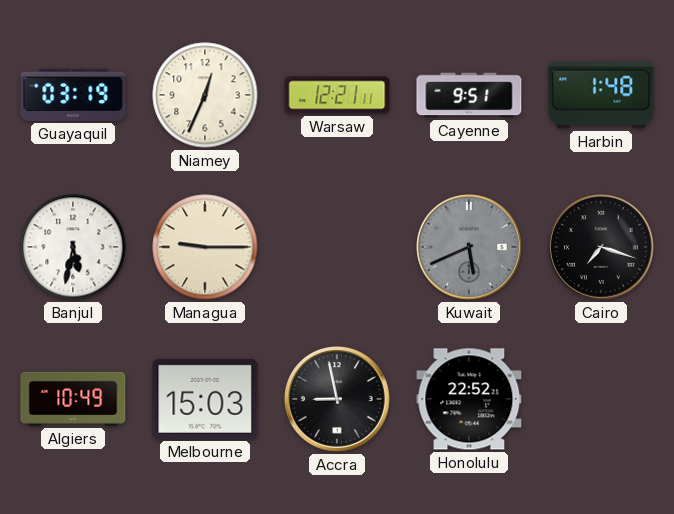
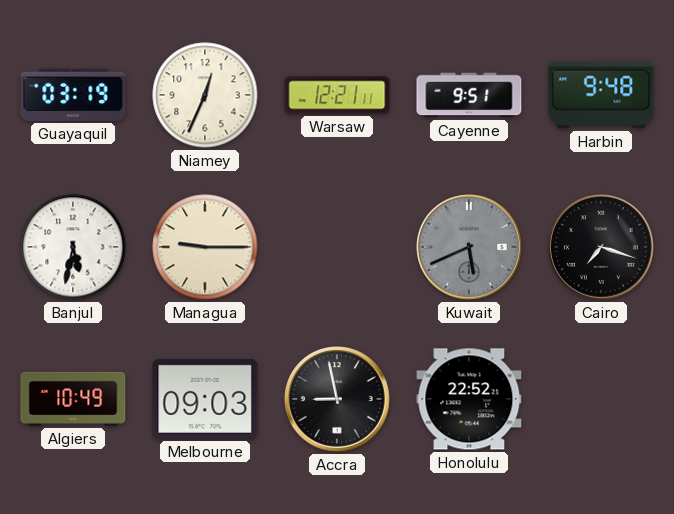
Harbin: 1:48 -> 9:48 (601, 95)
Melbourne: 15:03 -> 09:03 (205, 399)
